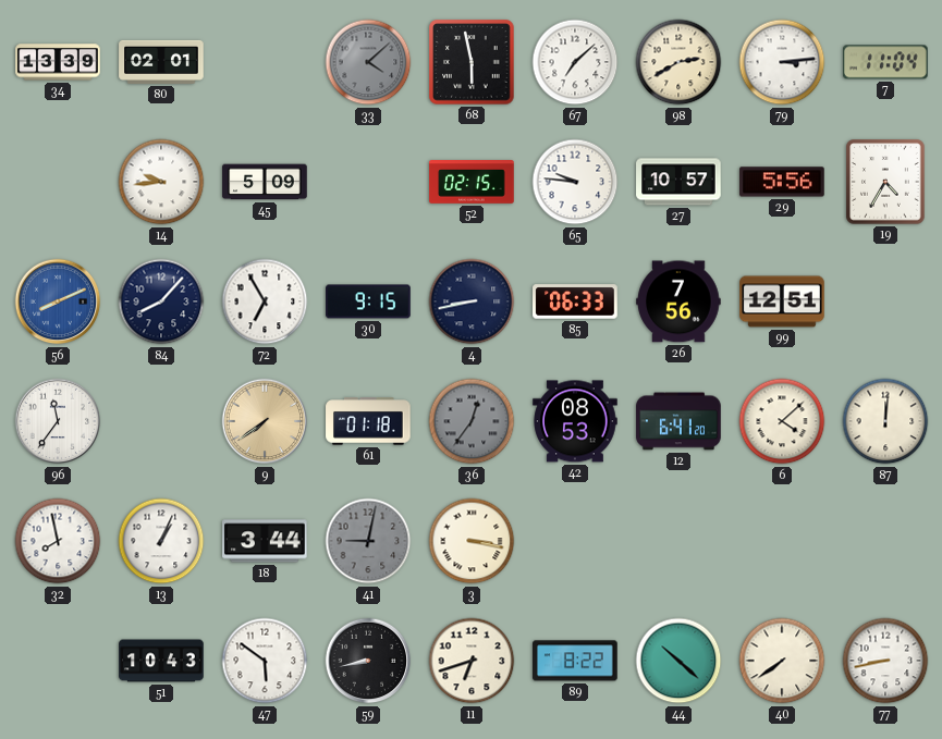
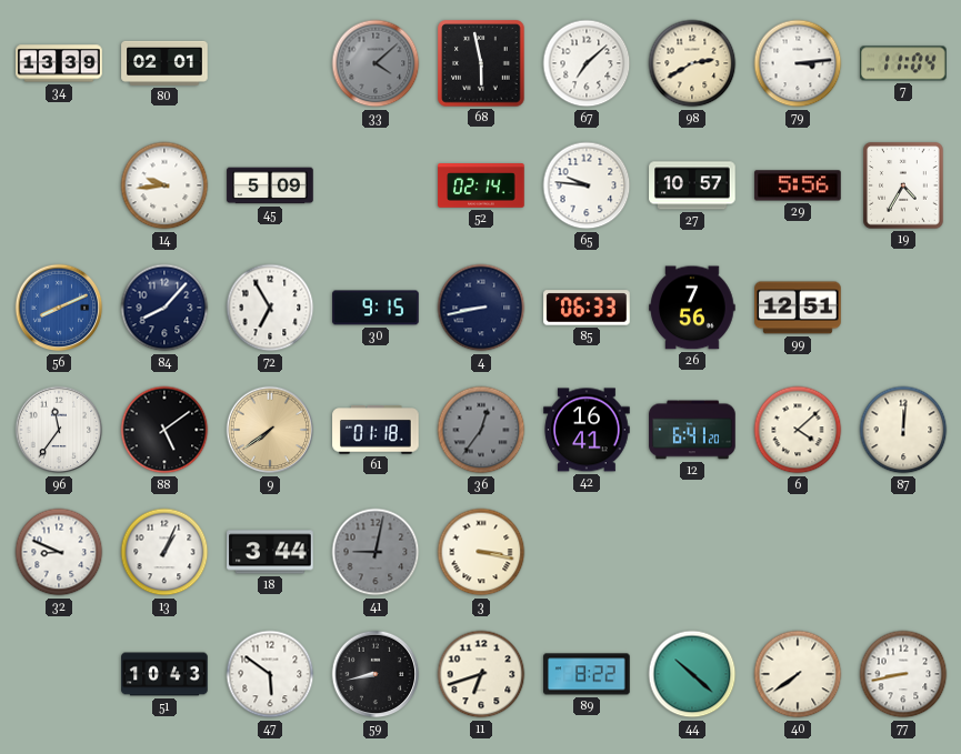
52: 02:15 -> 02:14 (481, 187)
88: none -> 5:09 (164, 430)
42: 08:53 -> 16:41 (587, 430)
32: 7:58 -> 8:49 (59, 552)
